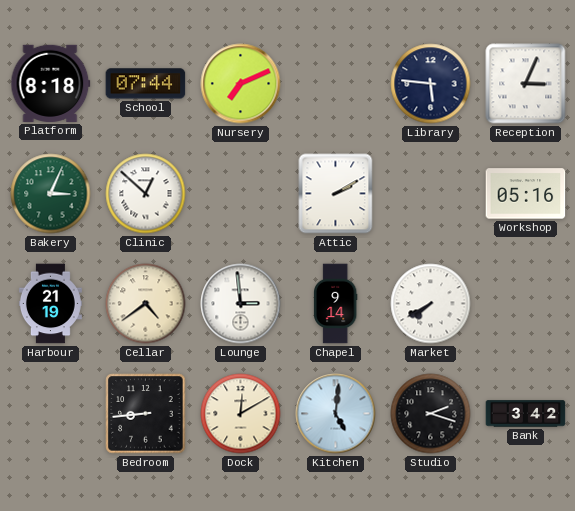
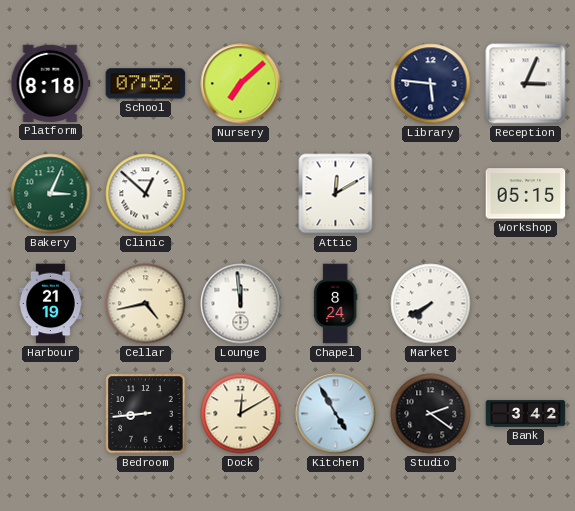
School: 07:44 -> 07:52 (146, 84)
Nursery: 7:11 -> 7:08 (241, 84)
Attic: 2:10 -> 12:10 (336, 194)
Workshop: 05:16 -> 05:15 (526, 194)
Cellar: 4:39 -> 4:43 (146, 304)
Lounge: 2:59 -> 11:59 (241, 304)
Chapel: 9:14 -> 8:24 (336, 304)
Kitchen: 5:01 -> 4:55 (336, 414)
Studio: 2:18 -> 2:21 (431, 414)
